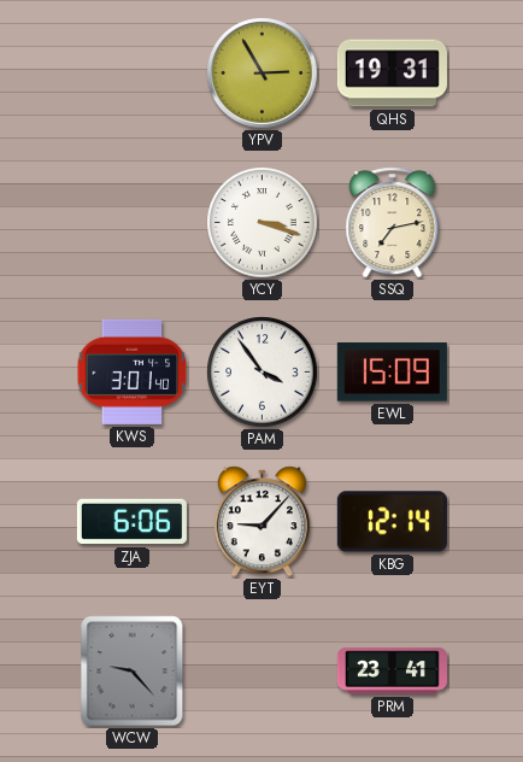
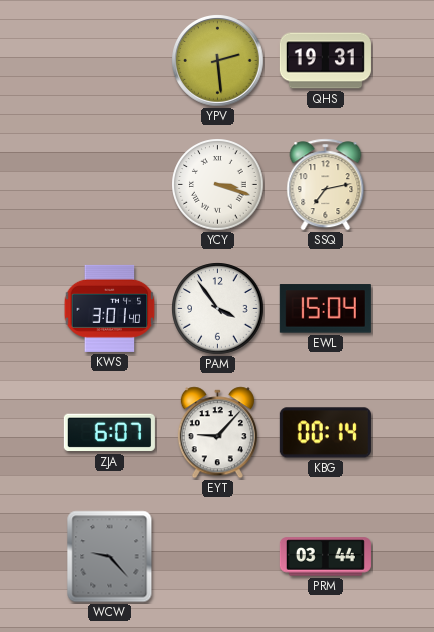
YPV: 2:55 -> 2:29 (218, 61)
EWL: 15:09 -> 15:04 (325, 309)
ZJA: 6:06 -> 6:07 (109, 433)
KBG: 12:14 -> 00:14 (325, 433)
PRM: 23:41 -> 03:44 (325, 557)
